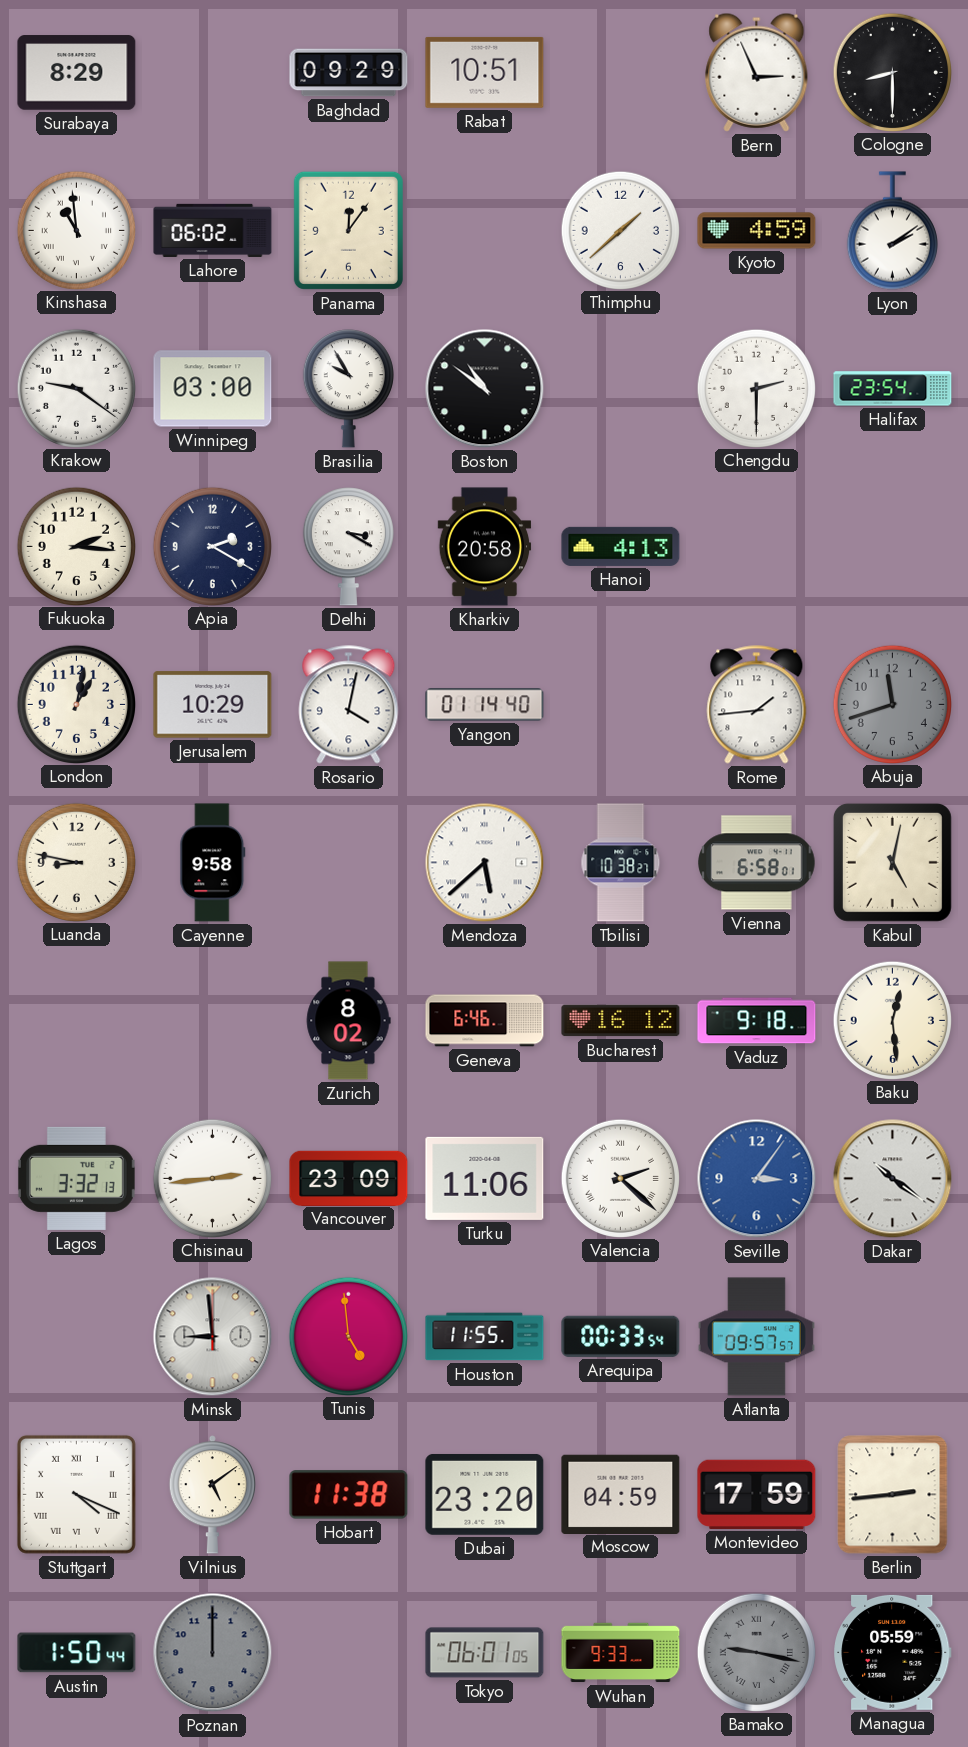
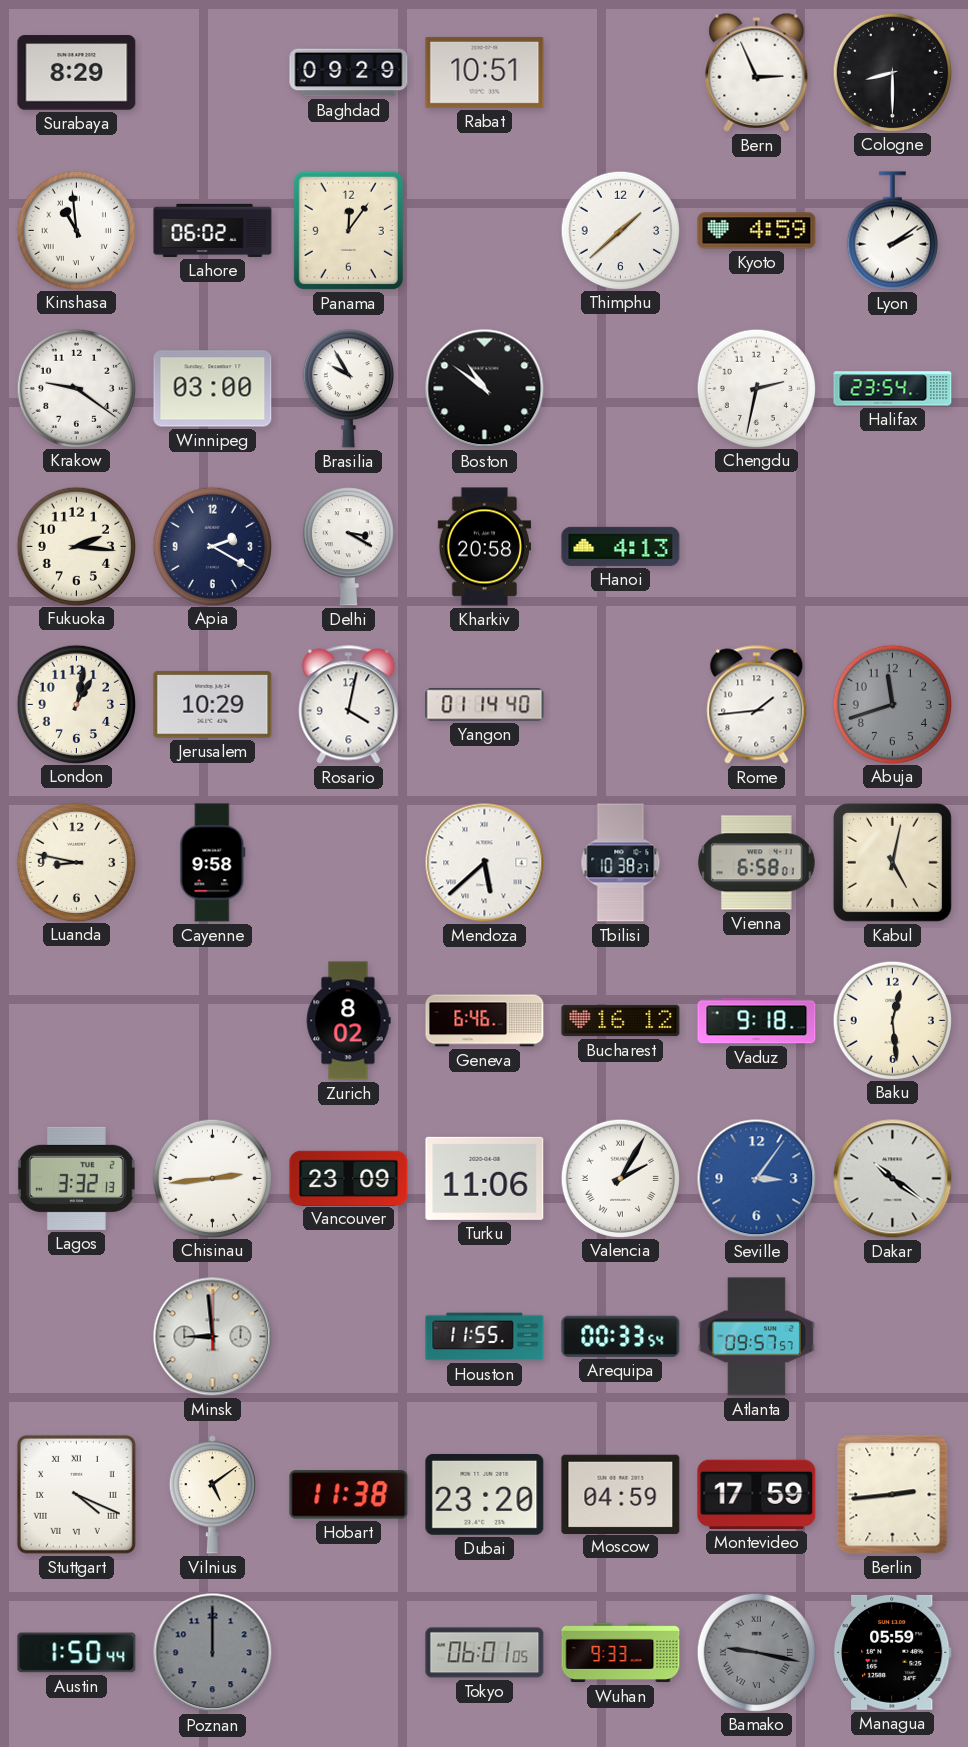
Chengdu: 2:30 -> 2:32 (756, 388)
Valencia: 2:22 -> 2:05 (620, 1178)
Tunis: 4:59 -> none (348, 1336)
